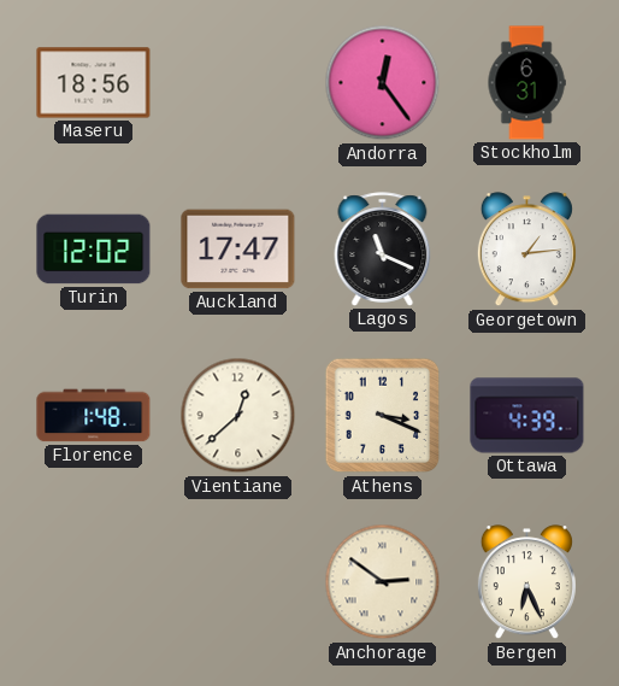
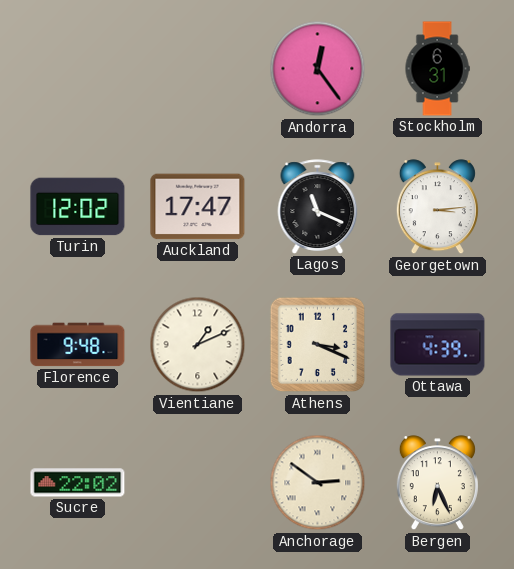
Maseru: 18:56 -> none (94, 83)
Georgetown: 1:14 -> 3:14 (437, 207)
Florence: 1:48 -> 9:48 (78, 345)
Vientiane: 12:38 -> 1:11 (198, 345)
Sucre: none -> 22:02 (78, 483)
